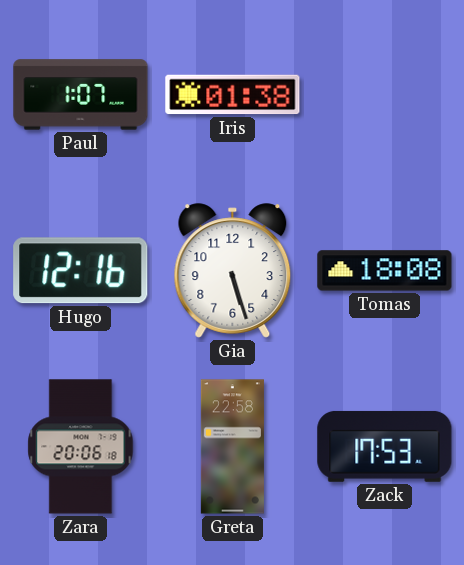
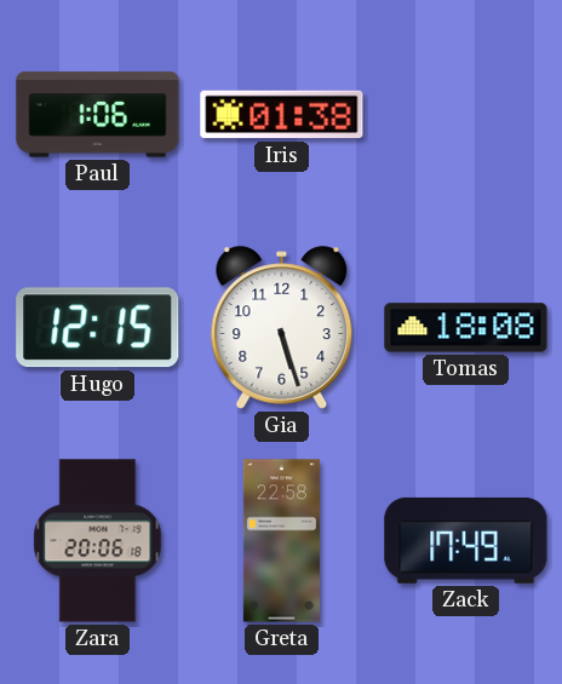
Paul: 1:07 -> 1:06 (98, 115)
Hugo: 12:16 -> 12:15 (98, 328)
Zack: 17:53 -> 17:49 (466, 540)
